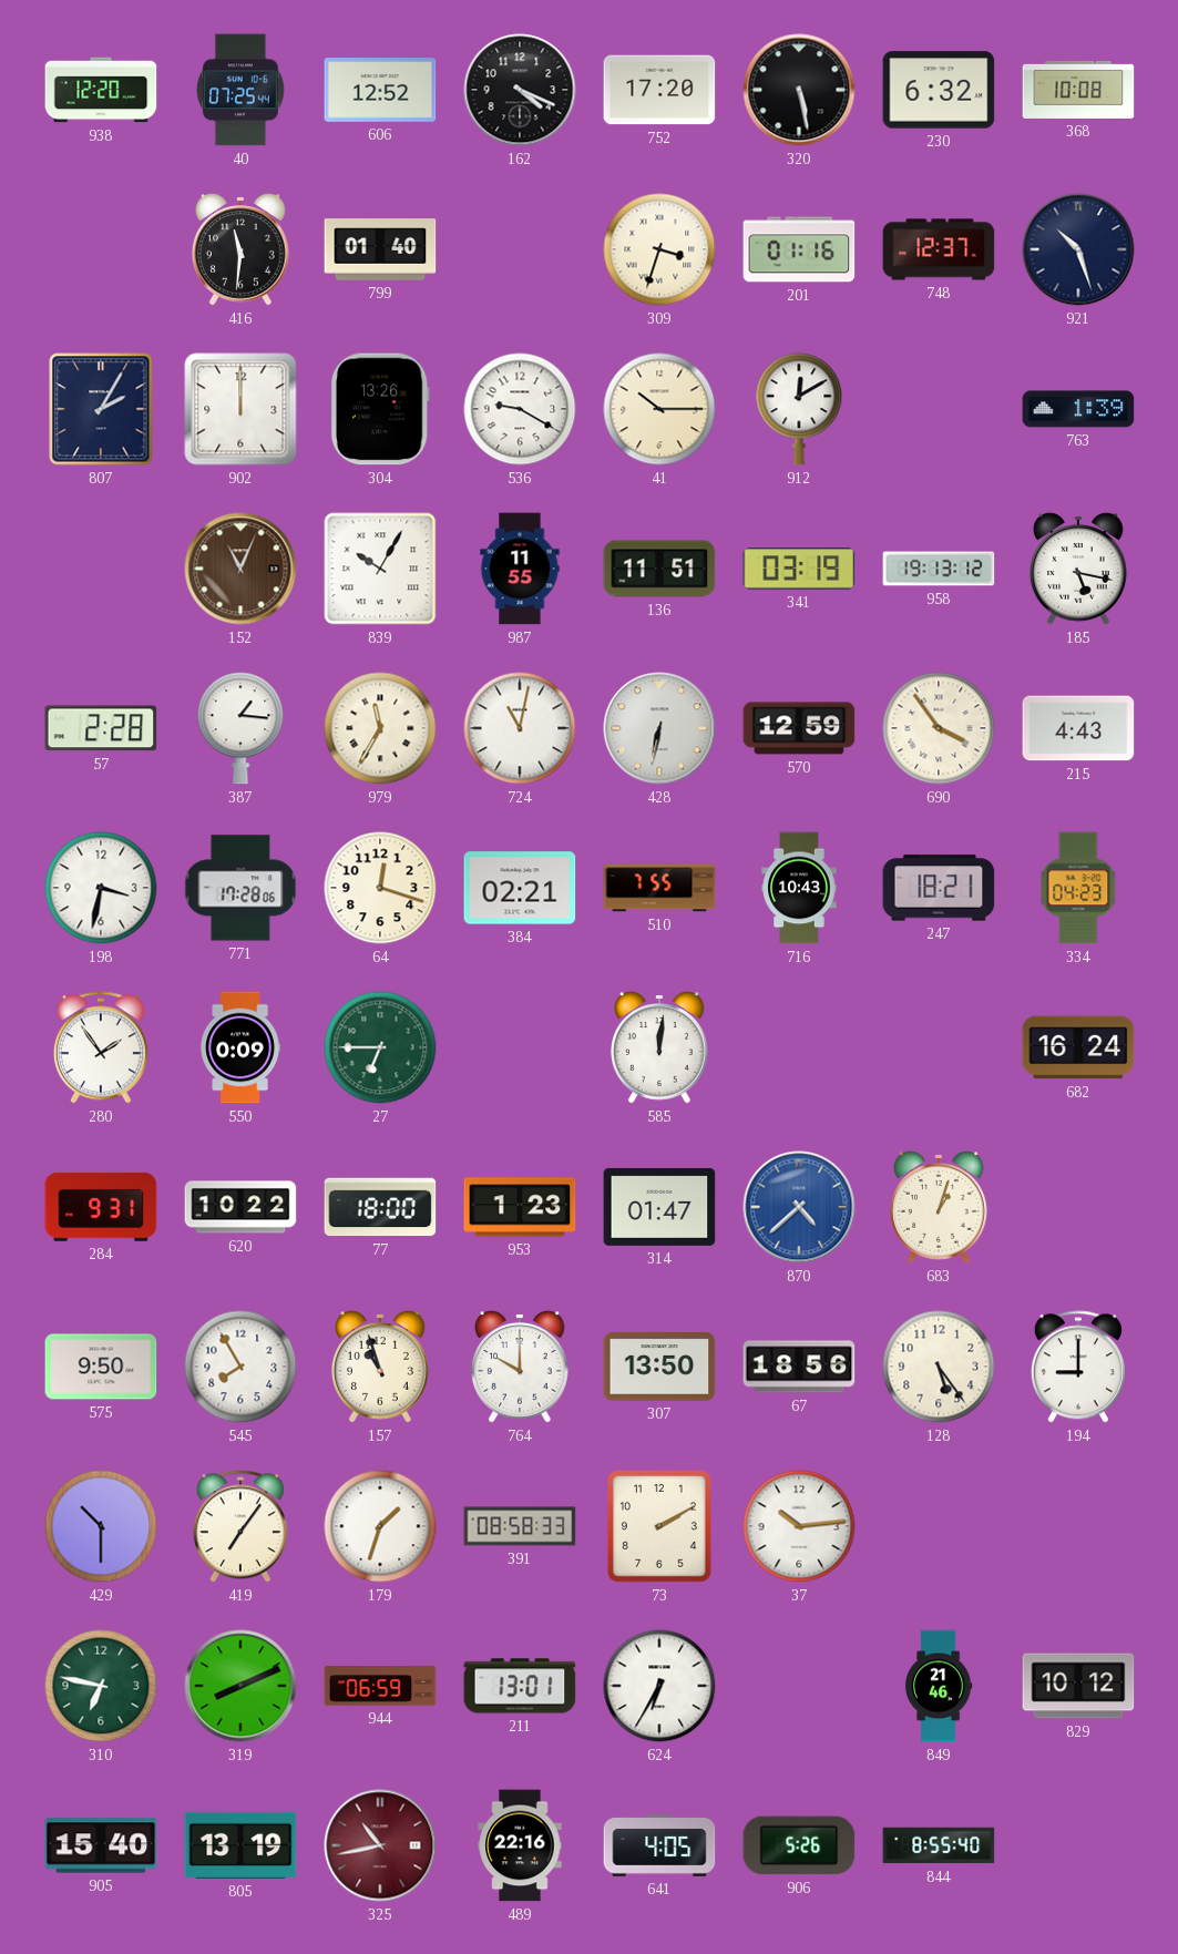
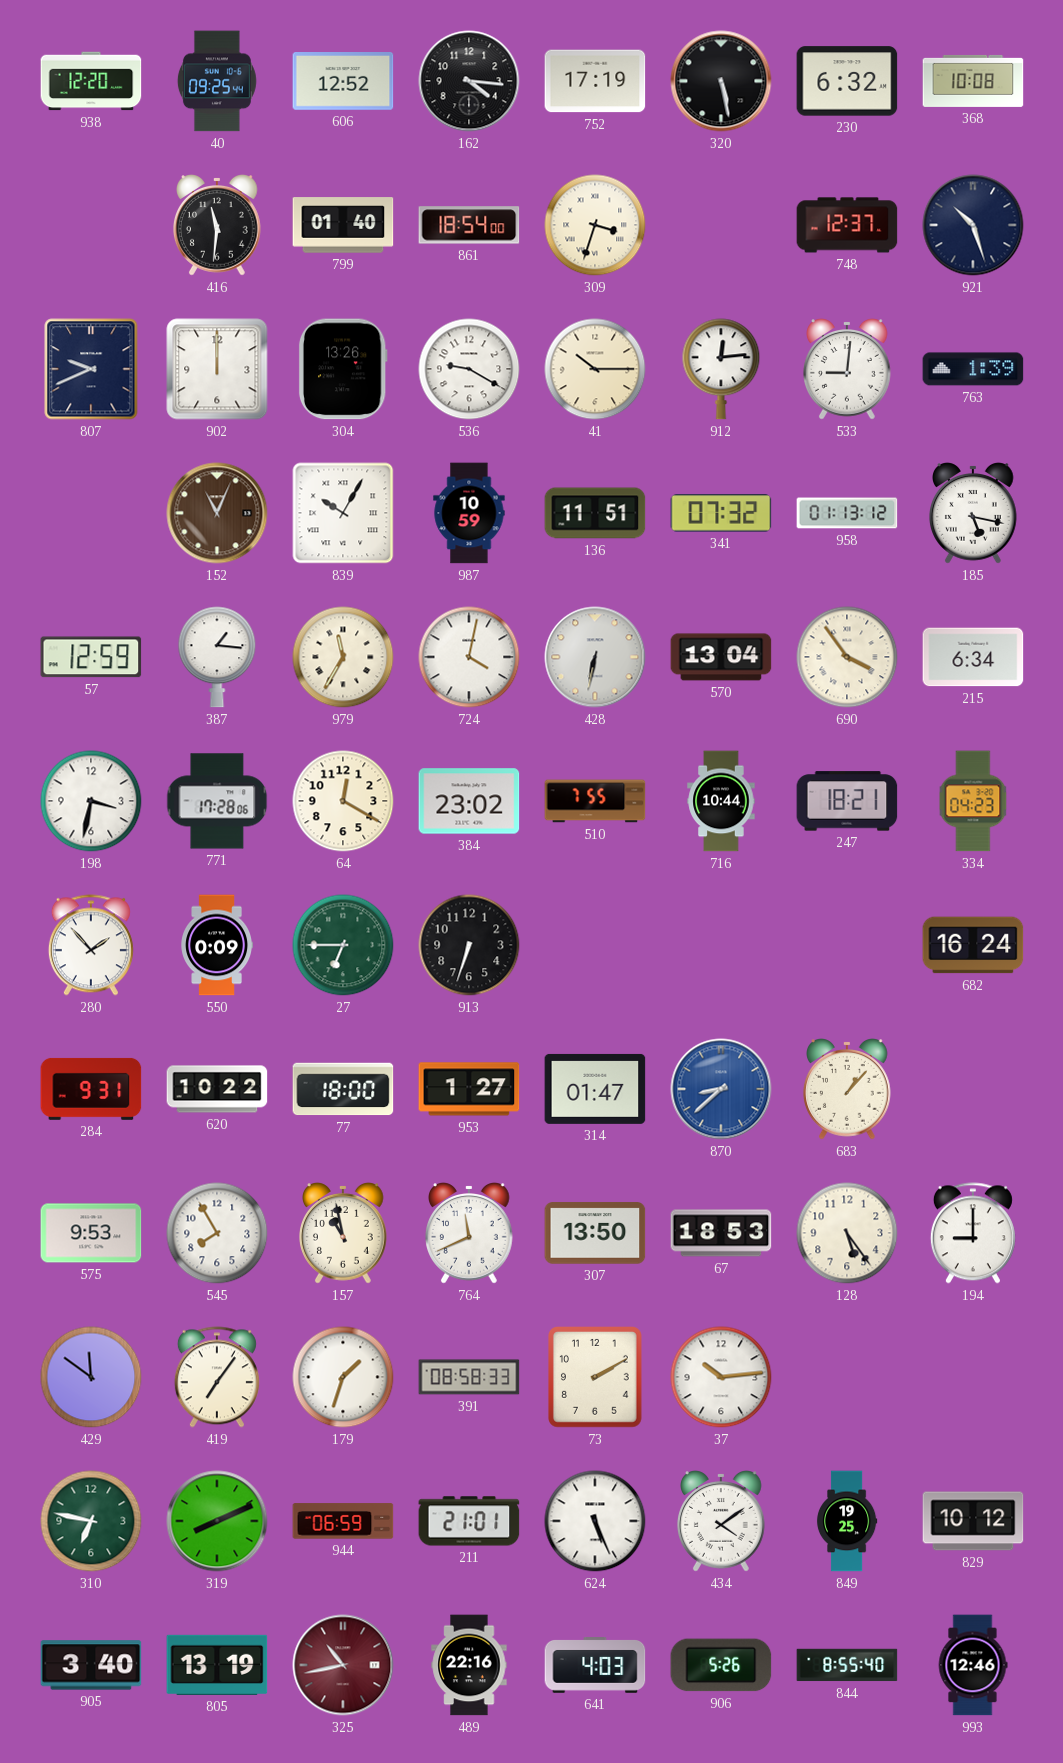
40: 07:25 -> 09:25 (217, 81)
162: 4:19 -> 4:16 (469, 81)
752: 17:20 -> 17:19 (595, 81)
861: none -> 18:54 (469, 225)
201: 01:16 -> none (799, 249)
807: 2:05 -> 9:41 (91, 369)
912: 12:10 -> 12:14 (721, 369)
533: none -> 9:01 (848, 369)
987: 11:55 -> 10:59 (469, 513)
341: 03:19 -> 07:32 (721, 513)
958: 19:13 -> 01:13 (847, 513)
57: 2:28 -> 12:59 (91, 657)
724: 11:02 -> 4:02 (469, 657)
570: 12:59 -> 13:04 (721, 657)
215: 4:43 -> 6:34 (973, 657)
64: 12:18 -> 12:20 (343, 801)
384: 02:21 -> 23:02 (469, 801)
716: 10:43 -> 10:44 (721, 801)
280: 1:54 -> 1:53 (91, 945)
913: none -> 6:33 (469, 945)
585: 12:01 -> none (660, 1047)
953: 1:23 -> 1:27 (469, 1089)
870: 4:38 -> 8:38 (721, 1089)
683: 1:03 -> 1:07 (848, 1089)
575: 9:50 -> 9:53 (91, 1233)
157: 10:57 -> 10:58 (344, 1233)
764: 10:00 -> 11:41 (470, 1233)
67: 18:56 -> 18:53 (721, 1233)
429: 10:30 -> 11:51 (91, 1377)
211: 13:01 -> 21:01 (469, 1521)
624: 6:35 -> 5:26 (595, 1521)
434: none -> 4:09 (722, 1521)
849: 21:46 -> 19:25 (847, 1521)
905: 15:40 -> 3:40 (91, 1665)
641: 4:05 -> 4:03 (595, 1666)
993: none -> 12:46 (973, 1665)
